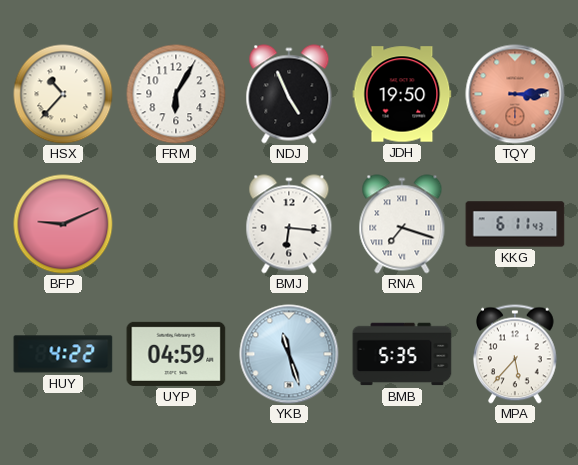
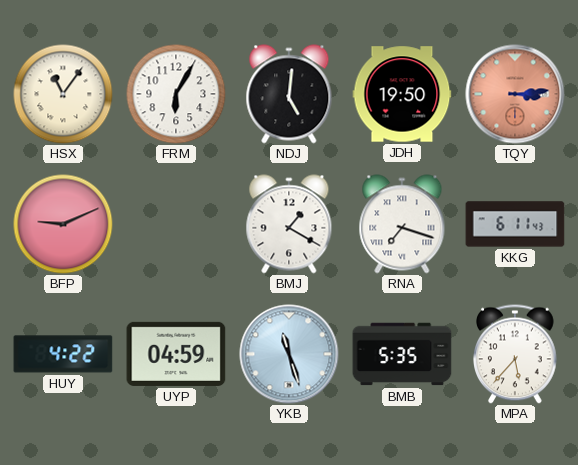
HSX: 10:37 -> 11:06 (63, 94)
NDJ: 4:56 -> 5:01 (289, 94)
BMJ: 6:16 -> 1:20 (289, 224)
